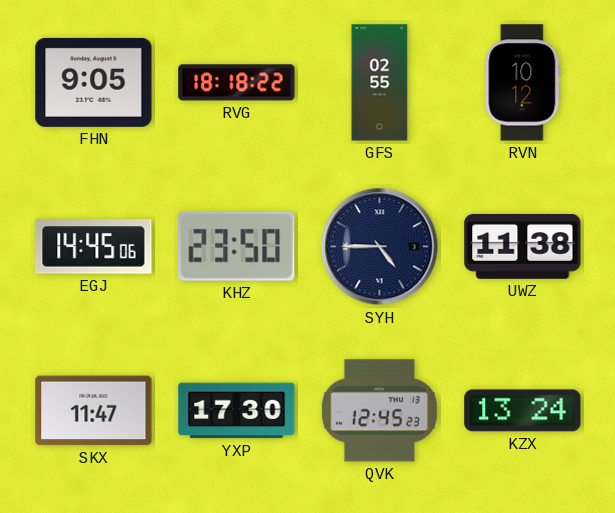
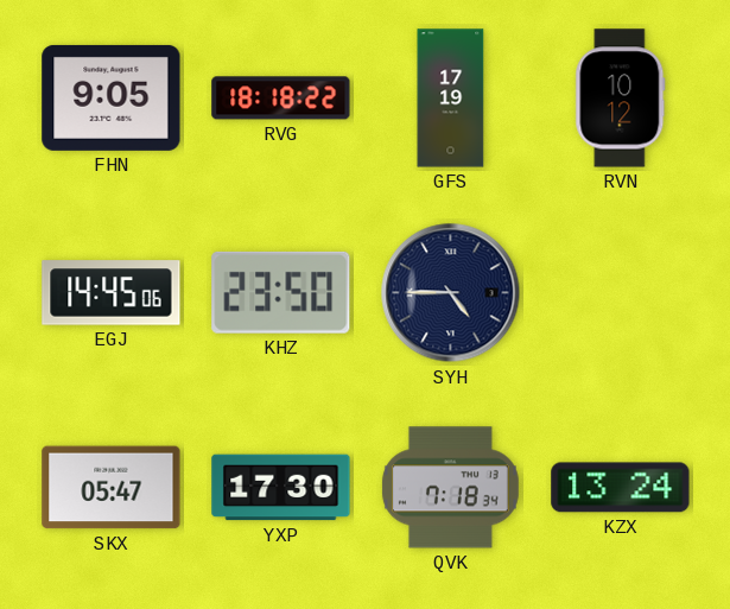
GFS: 02:55 -> 17:19 (451, 99)
UWZ: 11:38 -> none (523, 246)
SKX: 11:47 -> 05:47 (112, 488)
QVK: 12:45 -> 7:18 (450, 488)
